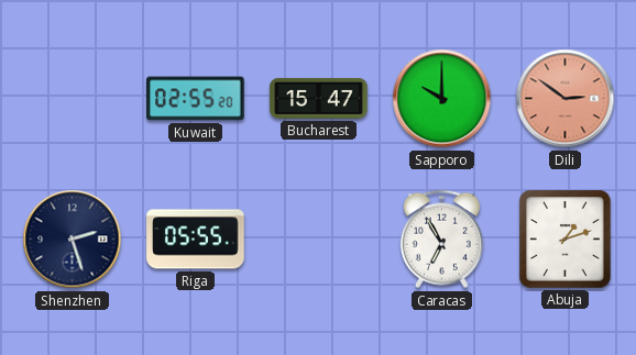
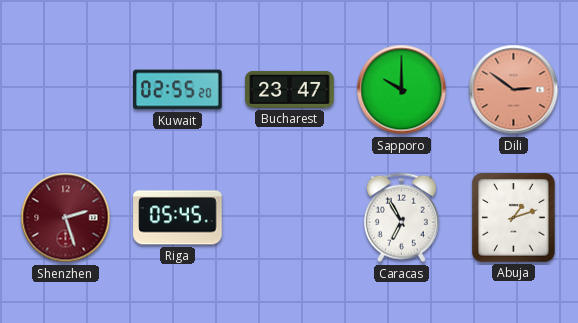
Bucharest: 15:47 -> 23:47 (290, 89)
Shenzhen dial: navy -> burgundy (66, 218)
Riga: 05:55 -> 05:45 (178, 218)
